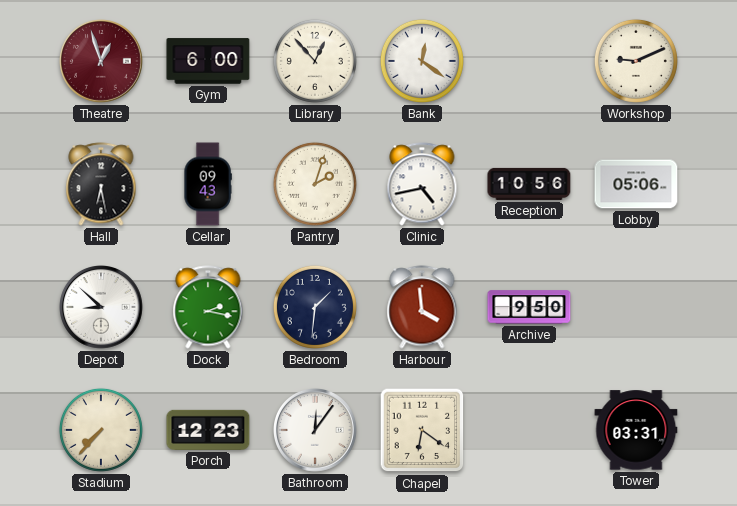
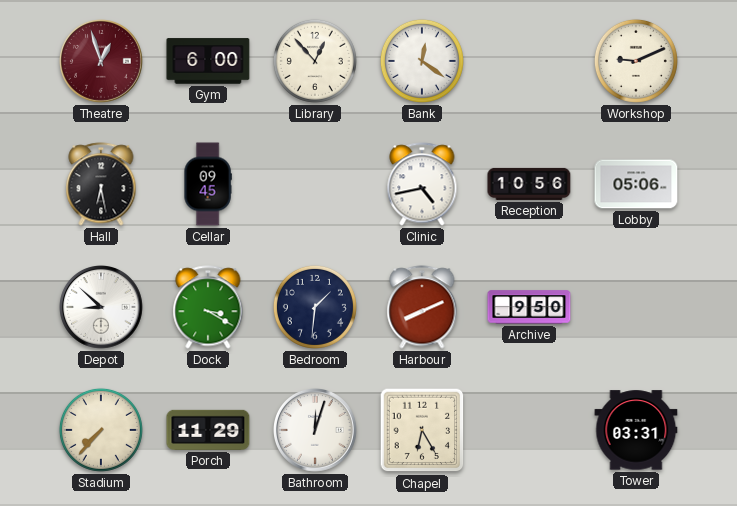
Cellar: 09:43 -> 09:45 (208, 184)
Pantry: 2:03 -> none (315, 184)
Dock: 2:17 -> 3:20 (208, 307)
Harbour: 3:59 -> 8:11 (422, 307)
Porch: 12:23 -> 11:29 (208, 430)
Bathroom: 12:06 -> 12:03 (316, 431)
Chapel: 6:21 -> 6:25 (422, 430)
